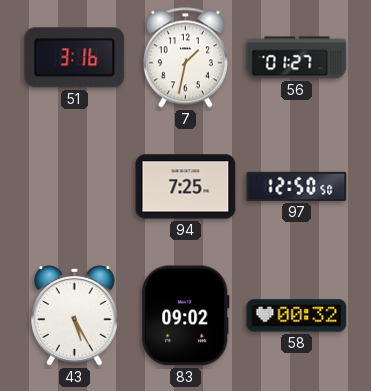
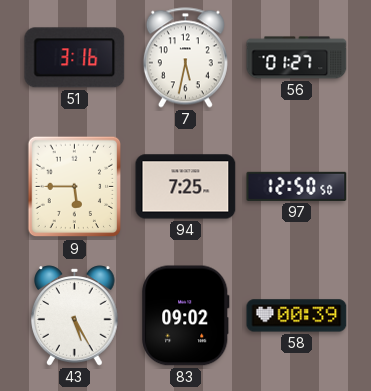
7: 1:32 -> 5:32 (185, 58)
9: none -> 5:45 (74, 187)
58: 00:32 -> 00:39 (297, 316)
